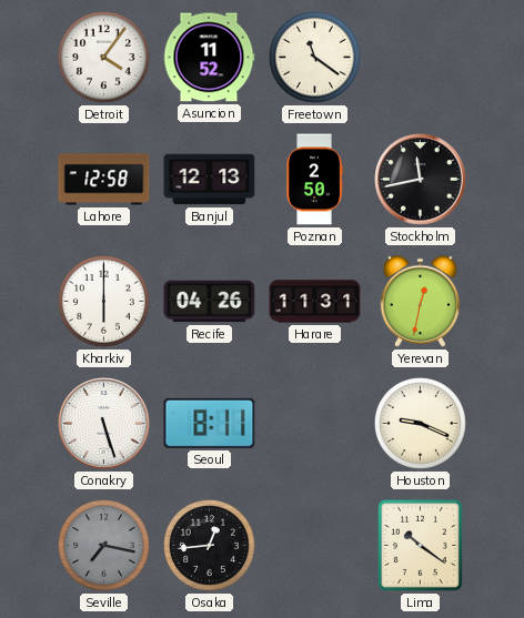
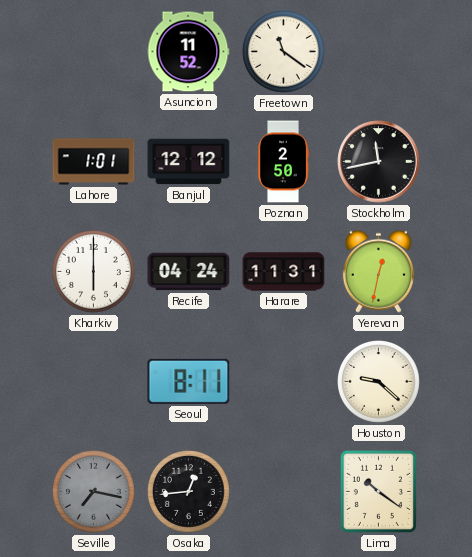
Detroit: 4:06 -> none (104, 58)
Lahore: 12:58 -> 1:01 (94, 162)
Banjul: 12:13 -> 12:12 (189, 162)
Recife: 04:26 -> 04:24 (189, 272)
Conakry: 5:27 -> none (104, 424)
Houston: 9:19 -> 9:22 (379, 382)
